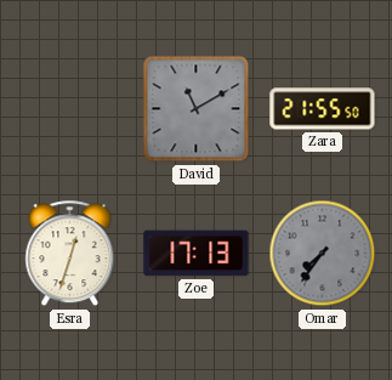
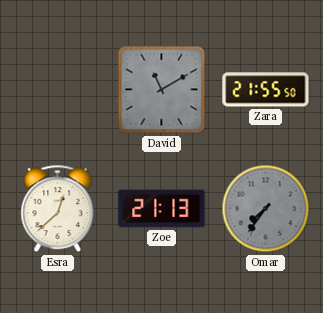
Esra: 12:33 -> 12:38 (58, 209)
Zoe: 17:13 -> 21:13 (162, 209)
